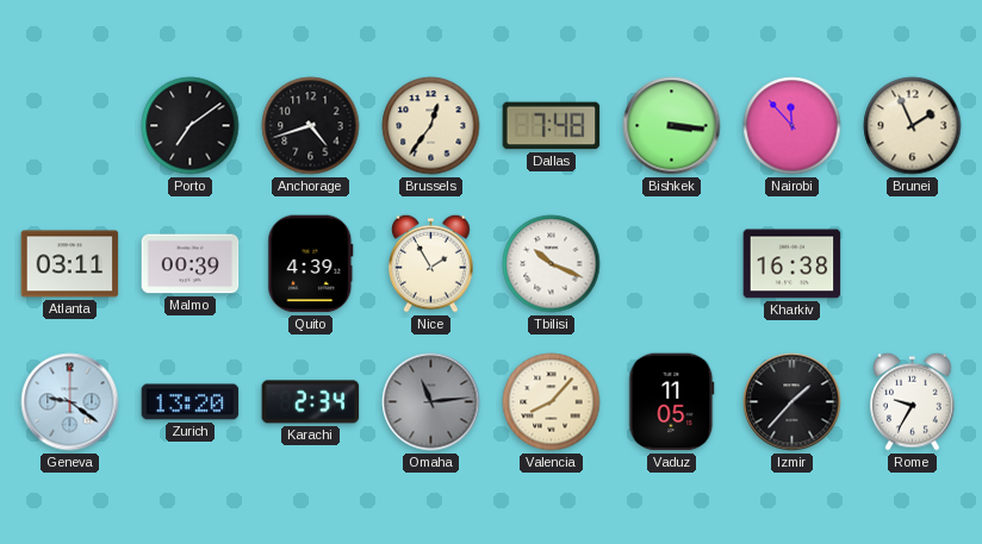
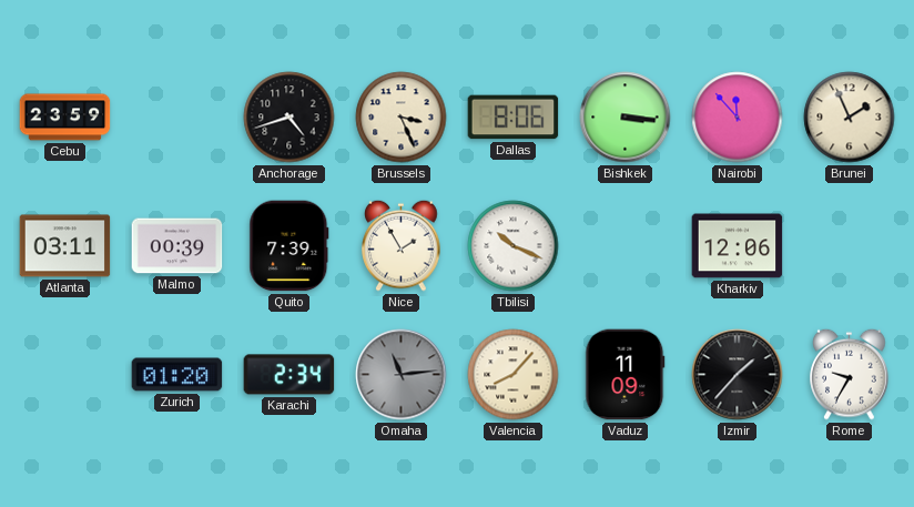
Cebu: none -> 23:59 (65, 118)
Porto: 7:09 -> none (191, 126)
Brussels: 12:36 -> 3:26 (402, 118)
Dallas: 7:48 -> 8:06 (514, 118)
Quito: 4:39 -> 7:39 (290, 246)
Kharkiv: 16:38 -> 12:06 (738, 246)
Geneva: 9:21 -> none (70, 402)
Zurich: 13:20 -> 01:20 (177, 375)
Vaduz: 11:05 -> 11:09 (626, 375)
